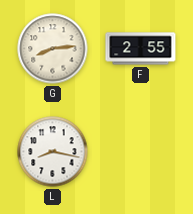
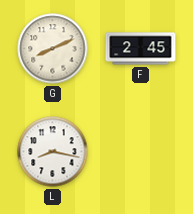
G: 8:14 -> 8:11 (53, 49)
F: 2:55 -> 2:45 (141, 49)
